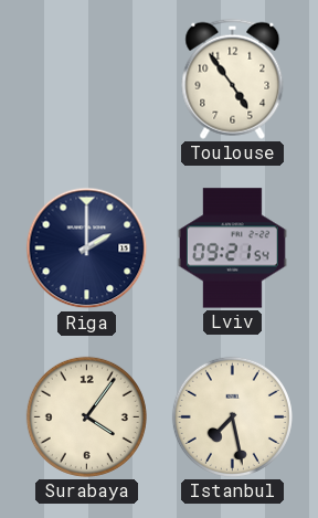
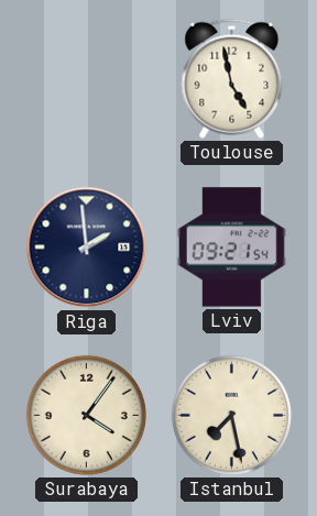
Toulouse: 4:54 -> 4:58 (232, 78)
Riga: 2:00 -> 1:59 (87, 248)
